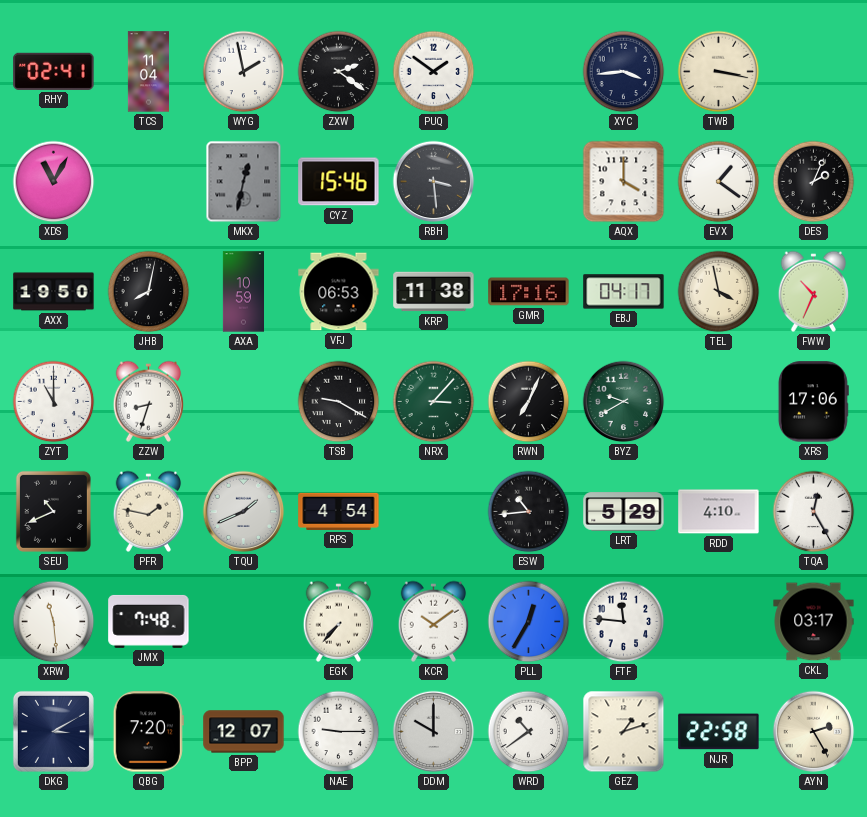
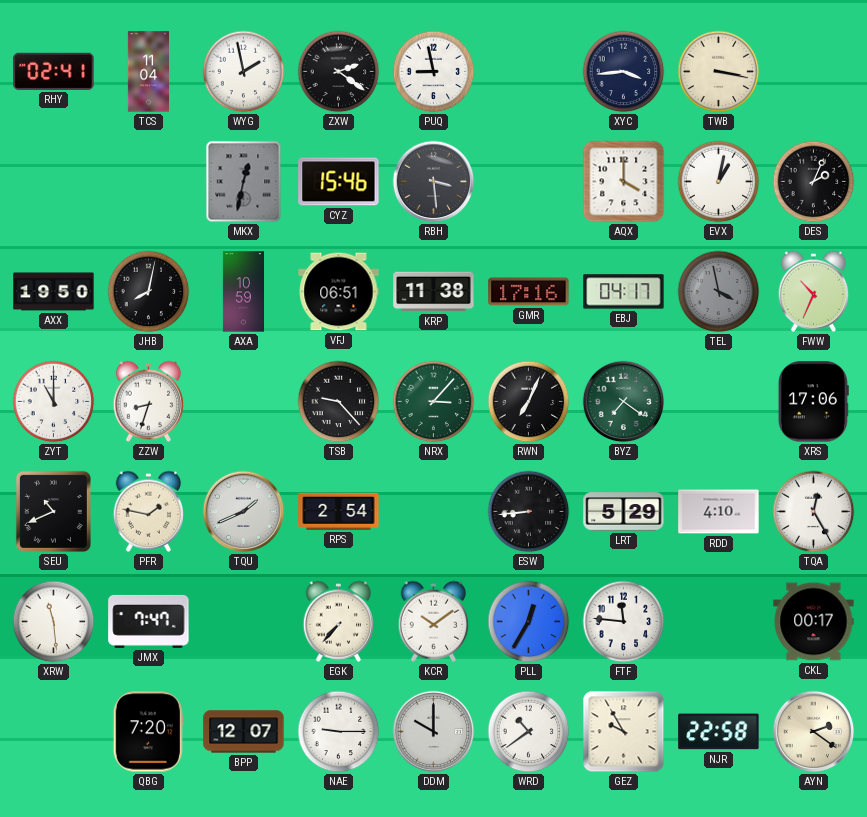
PUQ: 1:51 -> 8:58 (434, 72)
XDS: 11:05 -> none (54, 182)
EVX: 1:21 -> 1:02 (719, 182)
VFJ: 06:53 -> 06:51 (339, 292)
TEL dial: cream -> grey (719, 292)
TSB: 9:20 -> 9:23 (339, 402)
BYZ: 9:40 -> 7:21 (624, 402)
RPS: 4:54 -> 2:54 (339, 511)
ESW: 10:44 -> 8:44 (529, 512)
JMX: 7:48 -> 7:47 (149, 621)
CKL: 03:17 -> 00:17 (814, 622)
DKG: 3:10 -> none (53, 731)
GEZ: 1:12 -> 9:55 (624, 732)
AYN: 2:25 -> 2:21 (814, 732)
